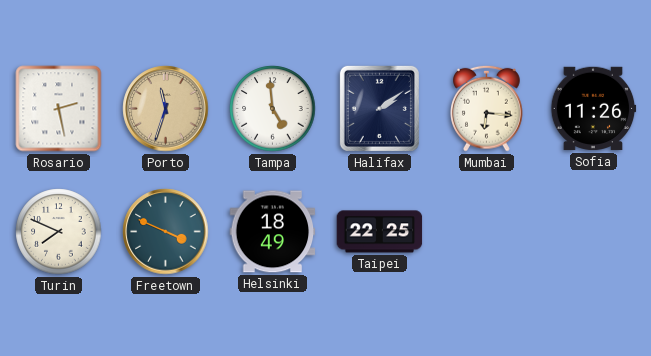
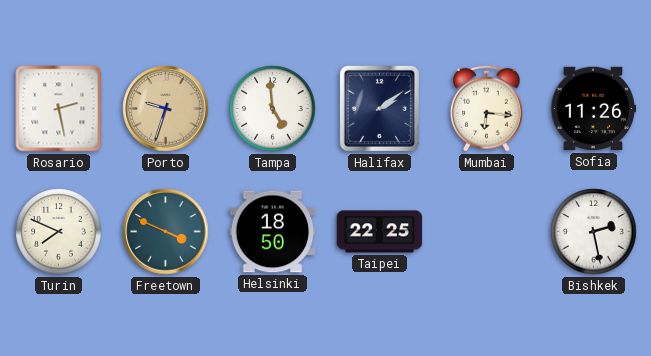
Porto: 11:33 -> 9:33 (166, 109)
Helsinki: 18:49 -> 18:50 (273, 232)
Bishkek: none -> 2:28 (594, 232)
